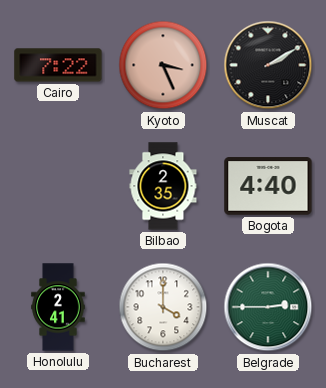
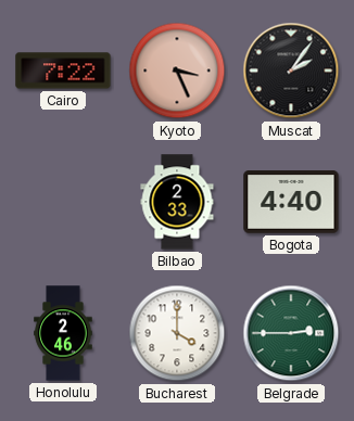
Muscat: 2:10 -> 2:06 (291, 71)
Bilbao: 2:35 -> 2:33 (177, 202)
Honolulu: 2:41 -> 2:46 (63, 333)
